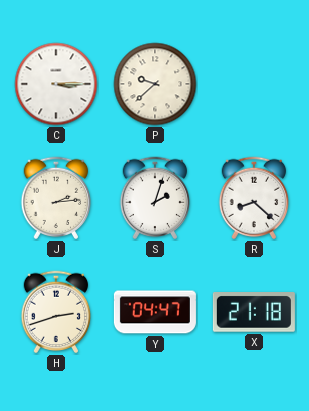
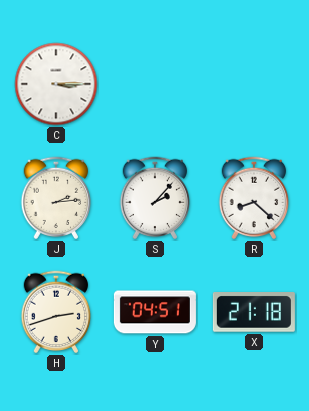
P: 9:38 -> none (155, 84)
S: 2:03 -> 2:07 (155, 198)
Y: 04:47 -> 04:51 (155, 312)
